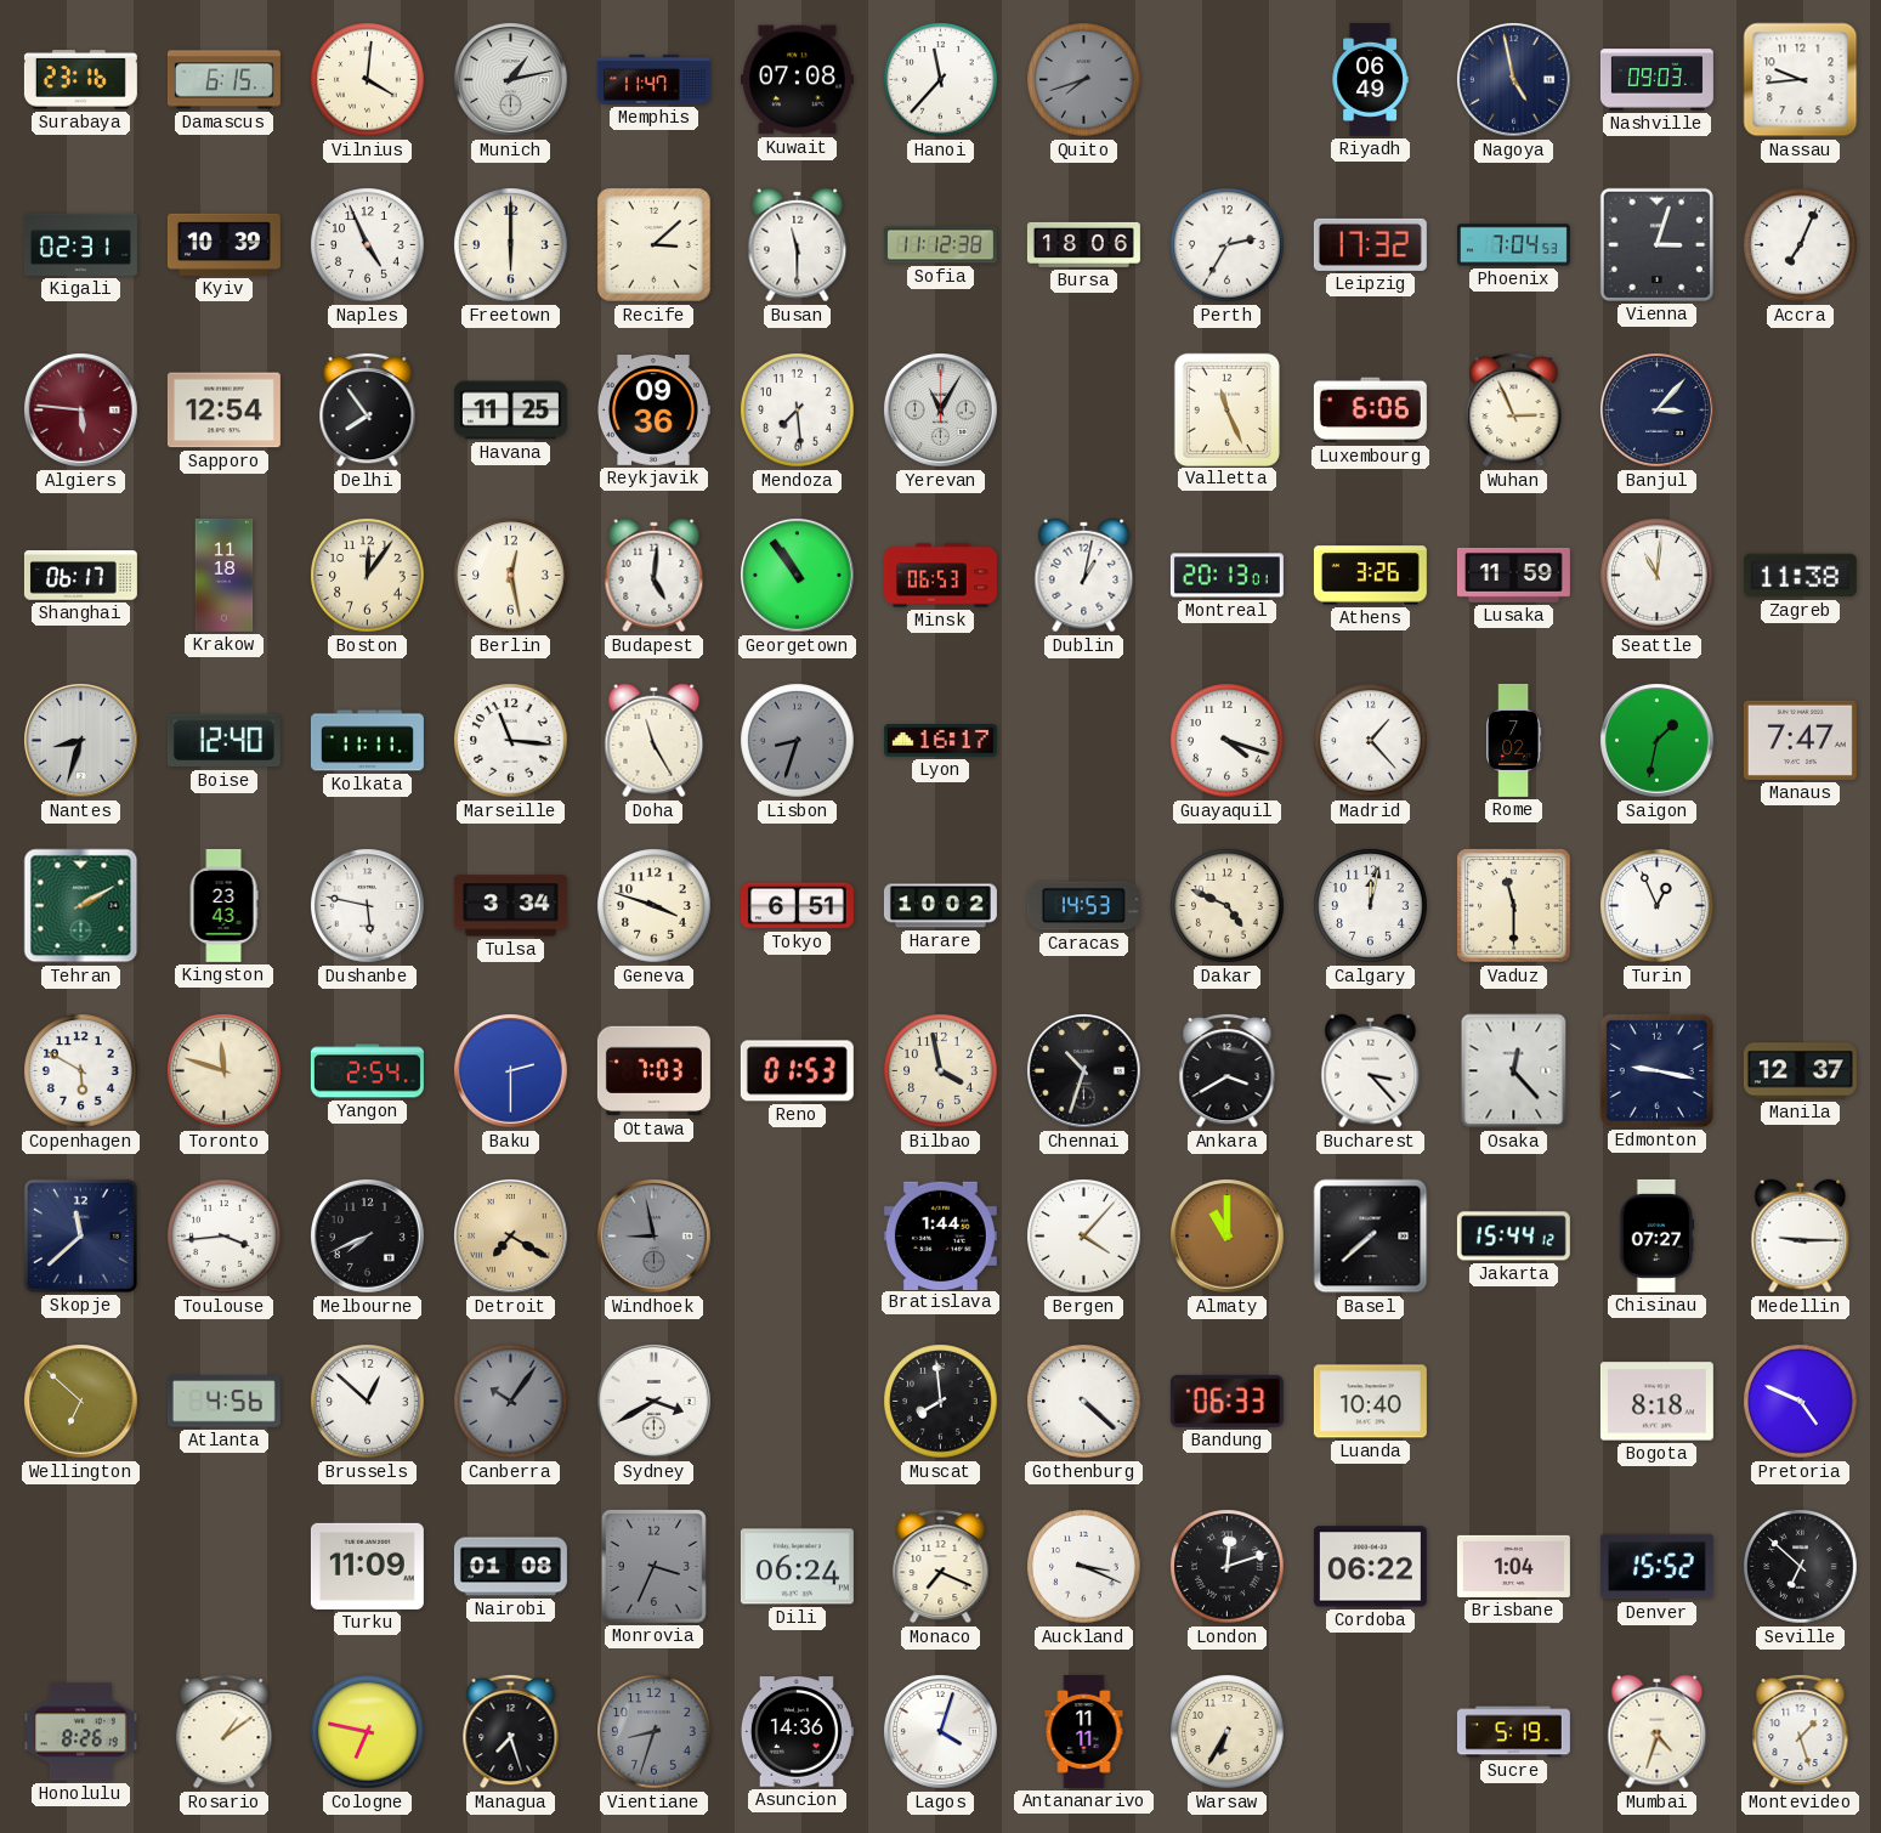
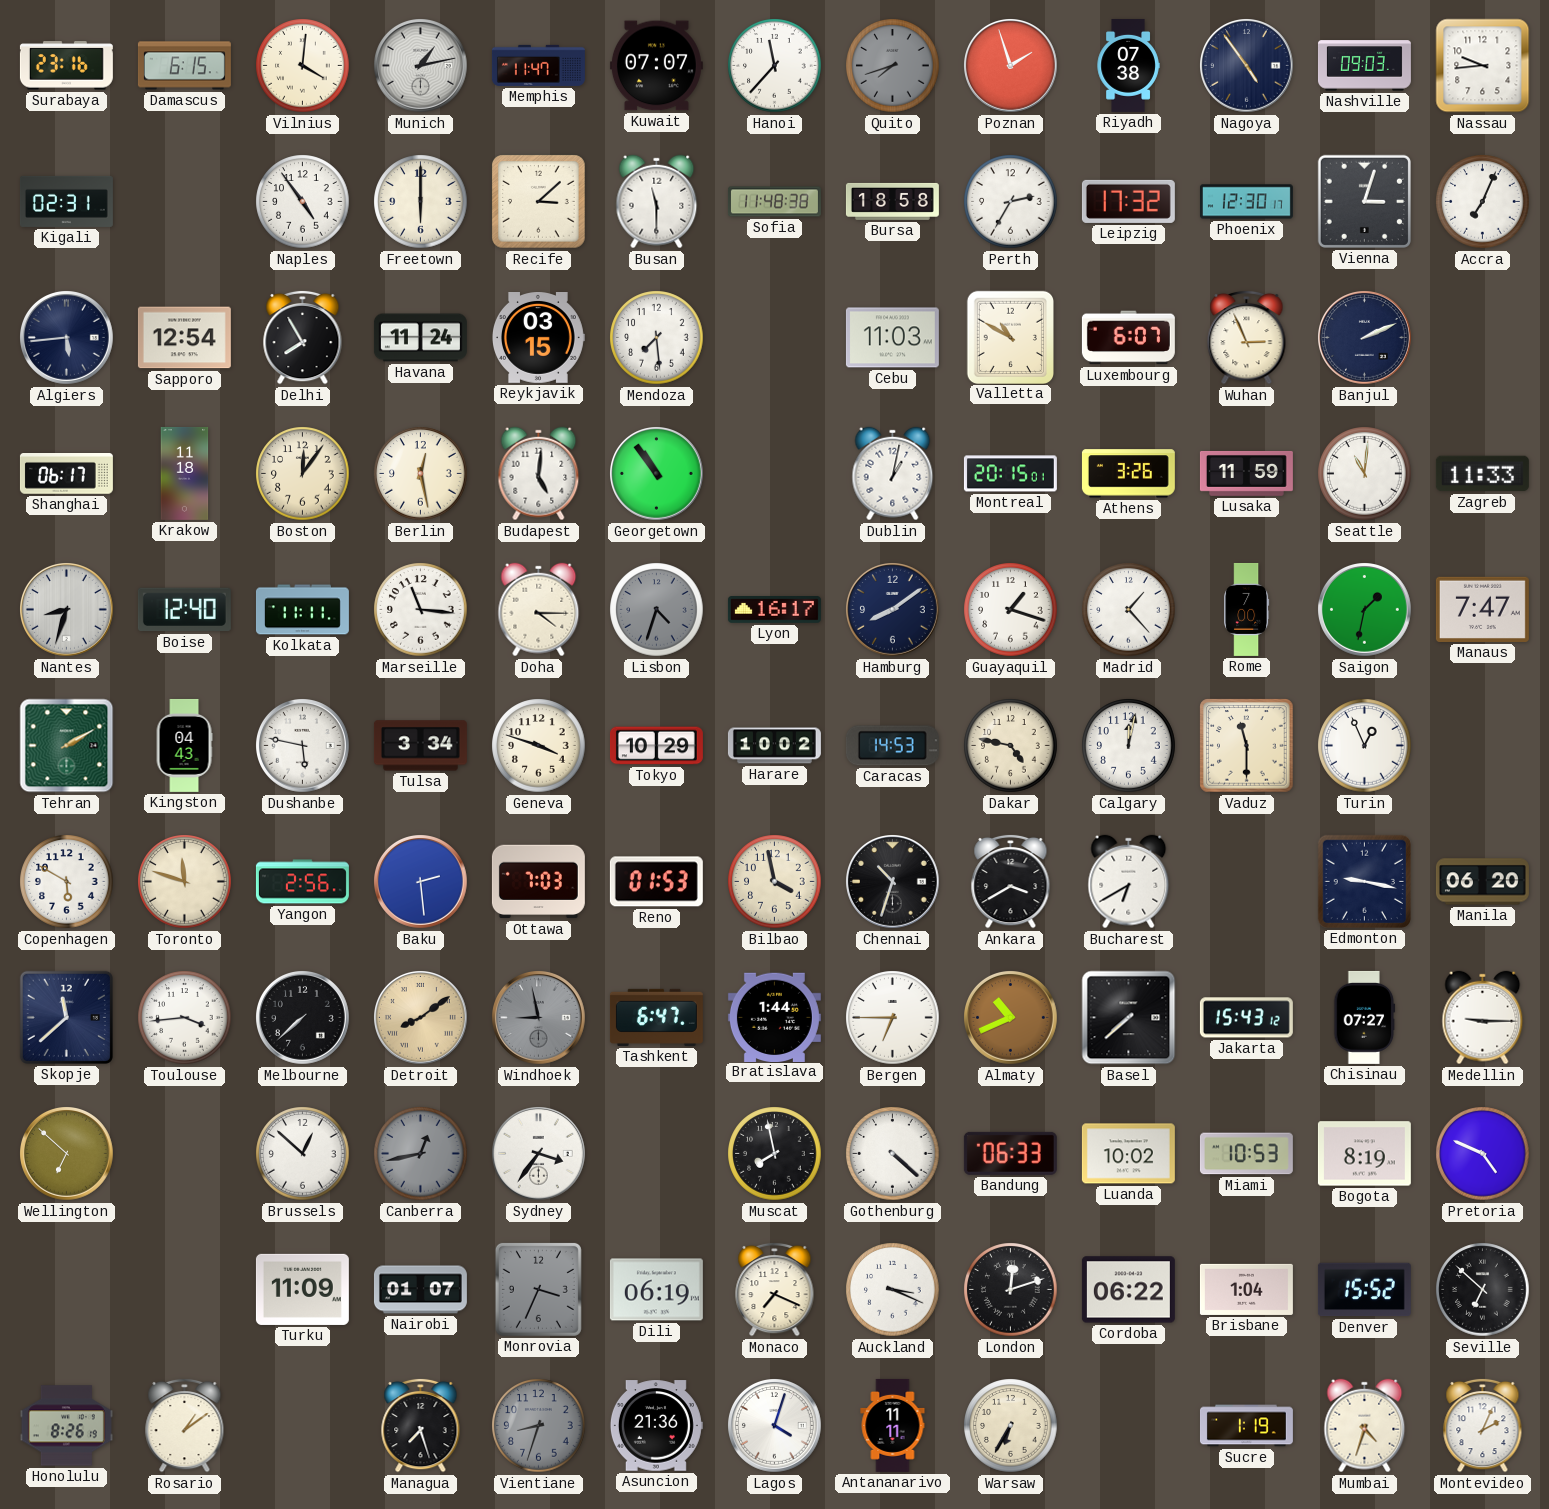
Kuwait: 07:08 -> 07:07 (656, 66)
Poznan: none -> 1:57 (1011, 66)
Riyadh: 06:49 -> 07:38 (1128, 65)
Nagoya: 4:58 -> 4:54 (1247, 66)
Kyiv: 10:39 -> none (223, 244)
Naples: 4:56 -> 4:54 (303, 202)
Sofia: 11:12 -> 11:48 (774, 202)
Bursa: 18:06 -> 18:58 (892, 201)
Phoenix: 7:04 -> 12:30 (1246, 202)
Algiers: 5:46 -> 5:44 (67, 338)
Algiers dial: burgundy -> navy (67, 338)
Delhi: 7:54 -> 7:55 (303, 337)
Havana: 11:25 -> 11:24 (420, 338)
Reykjavik: 09:36 -> 03:15 (539, 338)
Yerevan: 11:05 -> none (941, 411)
Cebu: none -> 11:03 (892, 338)
Valletta: 11:26 -> 10:50 (1010, 337)
Luxembourg: 6:06 -> 6:07 (1128, 338)
Banjul: 3:07 -> 2:11 (1365, 338)
Minsk: 06:53 -> none (940, 576)
Montreal: 20:13 -> 20:15 (1010, 474)
Zagreb: 11:38 -> 11:33 (1482, 474)
Doha: 11:25 -> 4:15 (539, 610)
Lisbon: 8:33 -> 4:33 (657, 610)
Hamburg: none -> 8:09 (893, 610)
Guayaquil: 4:18 -> 1:18 (1011, 610)
Rome: 7:02 -> 7:00 (1247, 609)
Kingston: 23:43 -> 04:43 (184, 745)
Tokyo: 6:51 -> 10:29 (656, 746)
Dakar: 4:49 -> 4:47 (1011, 746)
Yangon: 2:54 -> 2:56 (302, 882)
Baku: 2:30 -> 2:29 (421, 882)
Bucharest: 3:23 -> 6:40 (1129, 882)
Osaka: 12:23 -> none (1514, 1071)
Manila: 12:37 -> 06:20 (1482, 882)
Melbourne: 7:41 -> 7:38 (303, 1018)
Detroit: 7:20 -> 8:09 (421, 1018)
Tashkent: none -> 6:47 (656, 1017)
Bergen: 4:07 -> 6:45 (893, 1018)
Almaty: 11:00 -> 10:41 (1011, 1018)
Jakarta: 15:44 -> 15:43 (1246, 1018)
Atlanta: 4:56 -> none (223, 1402)
Canberra: 10:06 -> 12:43 (421, 1154)
Sydney: 3:40 -> 3:36 (539, 1154)
Muscat: 7:59 -> 7:58 (775, 1154)
Luanda: 10:40 -> 10:02 (1128, 1154)
Miami: none -> 10:53 (1246, 1154)
Bogota: 8:18 -> 8:19 (1364, 1154)
Nairobi: 01:08 -> 01:07 (420, 1290)
Dili: 06:24 -> 06:19 (656, 1290)
Cologne: 6:47 -> none (368, 1732)
Asuncion: 14:36 -> 21:36 (656, 1426)
Sucre: 5:19 -> 1:19 (1246, 1426)
Montevideo: 1:27 -> 2:04 (1483, 1425)
